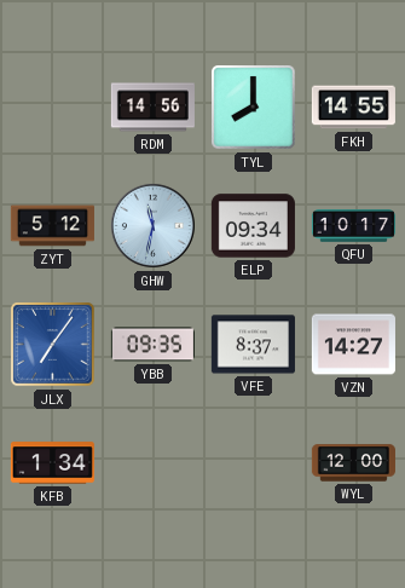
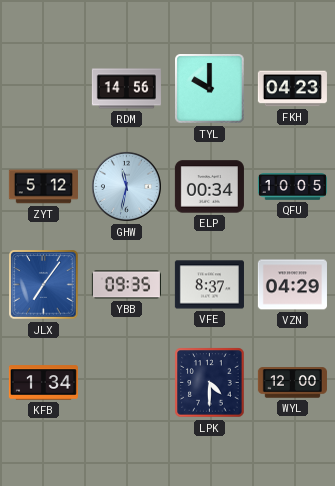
TYL: 8:00 -> 10:00 (210, 89)
FKH: 14:55 -> 04:23 (292, 89)
ELP: 09:34 -> 00:34 (209, 187)
QFU: 10:17 -> 10:05 (292, 187)
VZN: 14:27 -> 04:29 (292, 285)
LPK: none -> 4:30 (210, 383)
